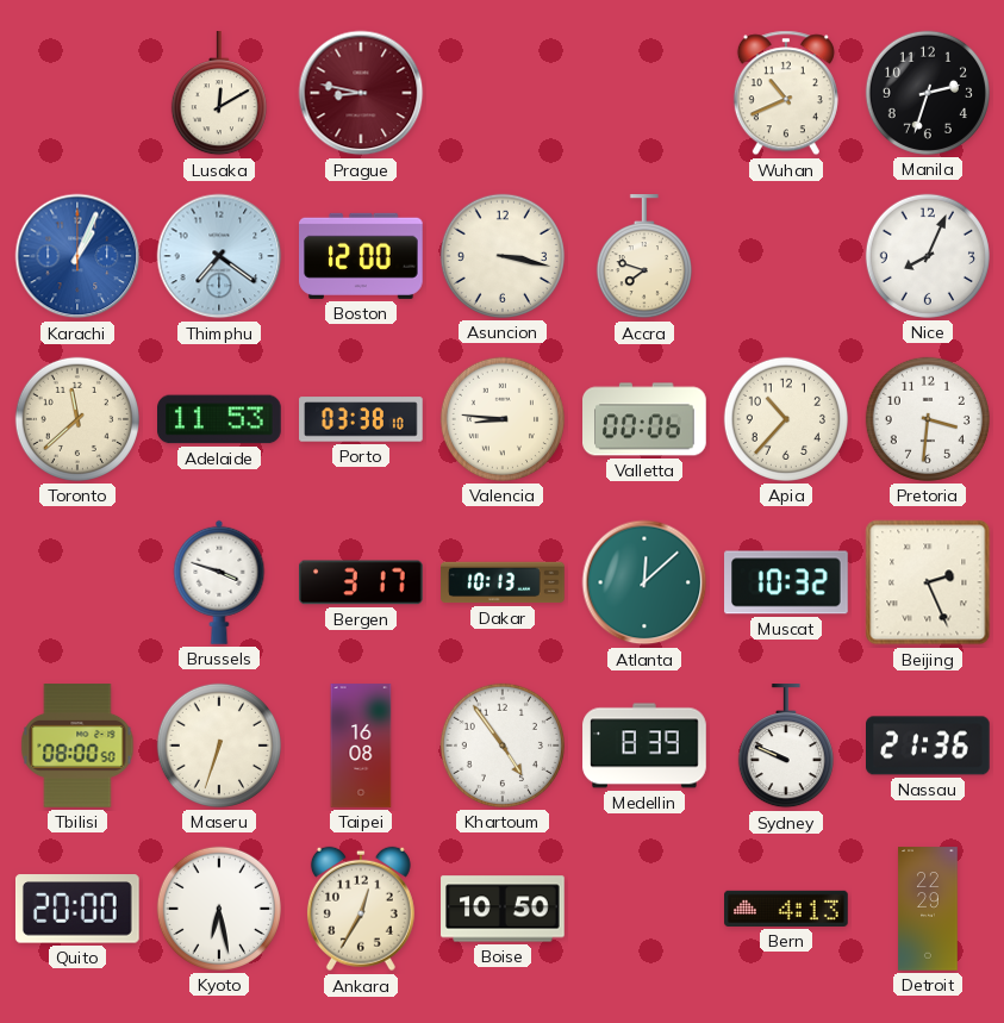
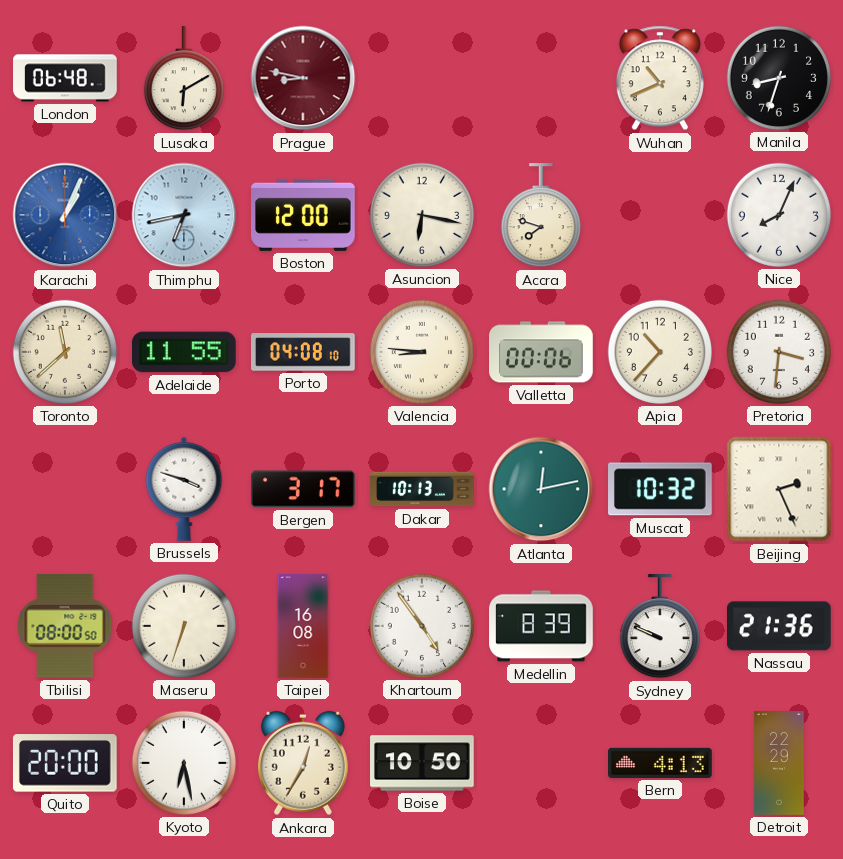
London: none -> 06:48 (65, 78)
Lusaka: 12:10 -> 6:10 (184, 79)
Manila: 2:33 -> 8:33 (779, 78)
Thimphu: 7:21 -> 6:43 (184, 215)
Asuncion: 3:17 -> 6:17 (422, 215)
Adelaide: 11:53 -> 11:55 (185, 352)
Porto: 03:38 -> 04:08 (303, 352)
Atlanta: 12:08 -> 12:13 (541, 489)
